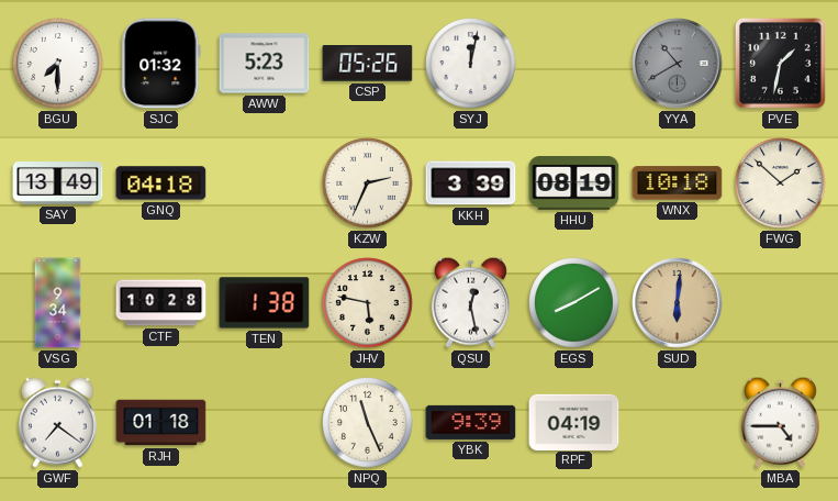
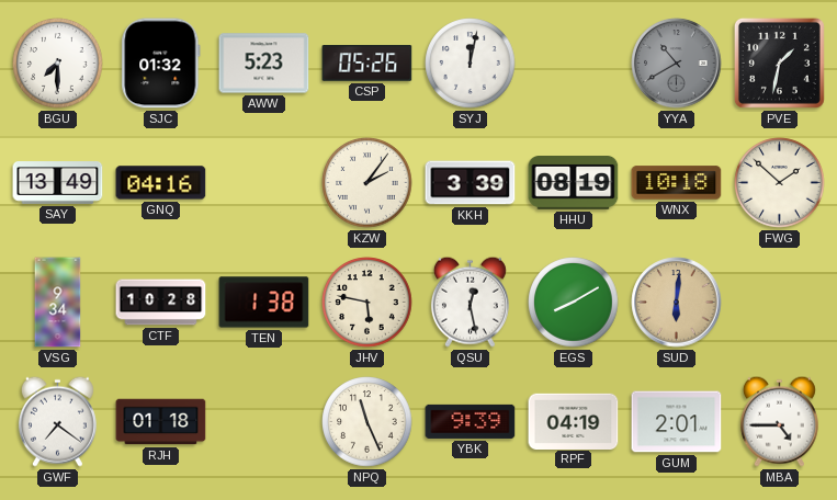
GNQ: 04:18 -> 04:16 (161, 183)
KZW: 2:34 -> 2:06 (367, 183)
GUM: none -> 2:01 (677, 422)
